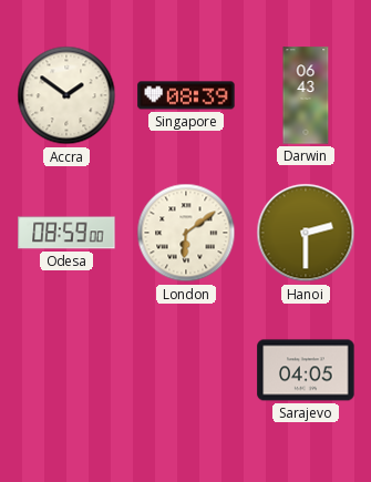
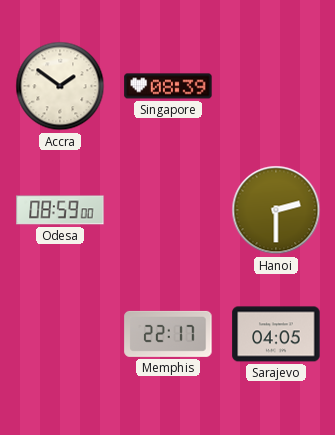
Darwin: 06:43 -> none (306, 95)
London: 6:09 -> none (186, 233)
Memphis: none -> 22:17 (168, 334)
